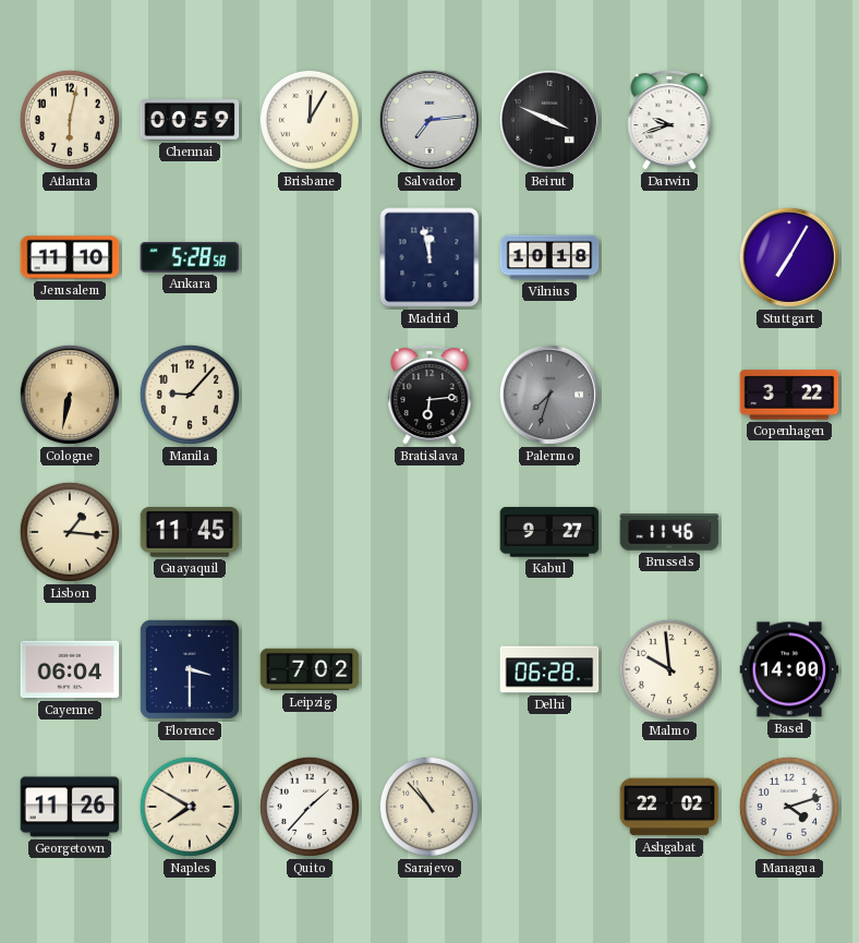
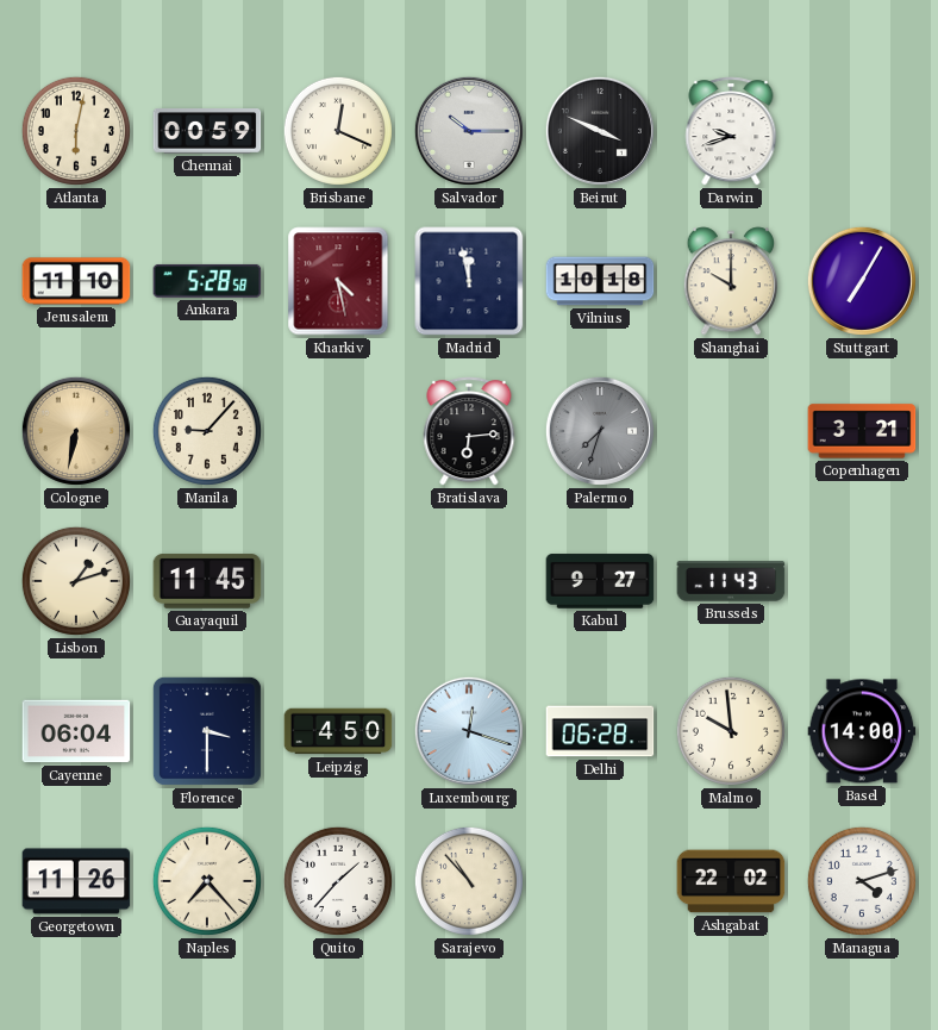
Brisbane: 12:05 -> 12:19 (338, 131)
Salvador: 7:14 -> 10:15 (469, 131)
Kharkiv: none -> 4:28 (338, 281)
Shanghai: none -> 10:00 (731, 281)
Copenhagen: 3:22 -> 3:21 (862, 431)
Lisbon: 1:16 -> 1:12 (76, 581)
Brussels: 11:46 -> 11:43 (731, 581)
Leipzig: 7:02 -> 4:50 (338, 731)
Luxembourg: none -> 12:18 (469, 731)
Naples: 7:50 -> 7:23 (207, 881)
